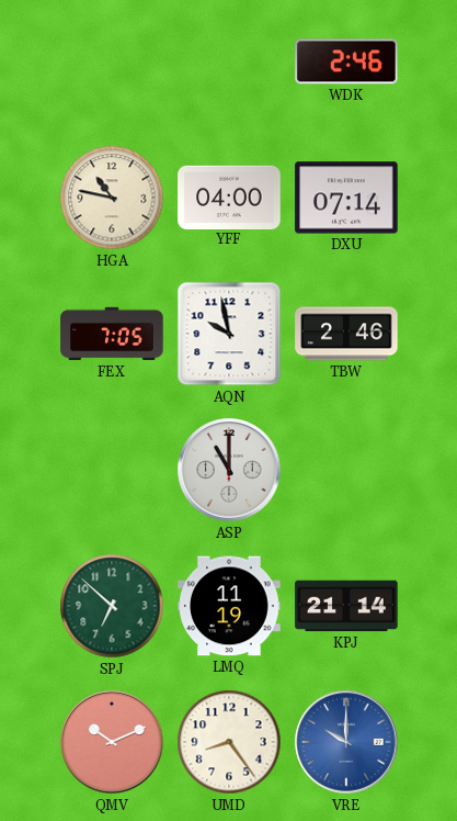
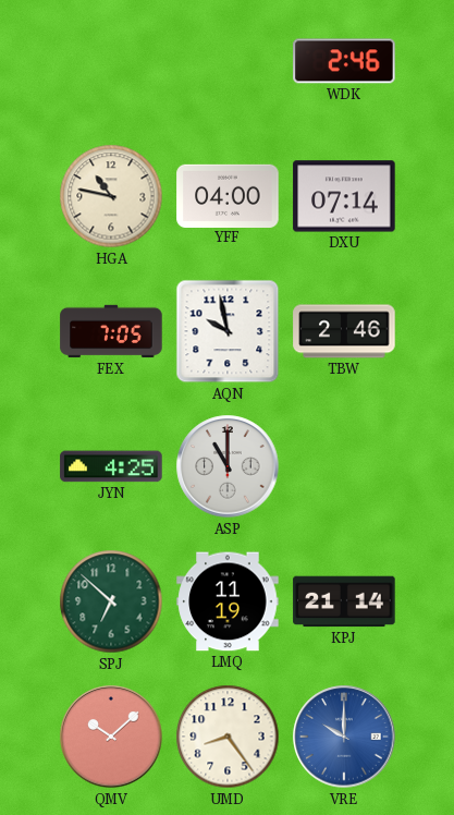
JYN: none -> 4:25 (111, 466)
QMV: 10:11 -> 10:08 (111, 737)
